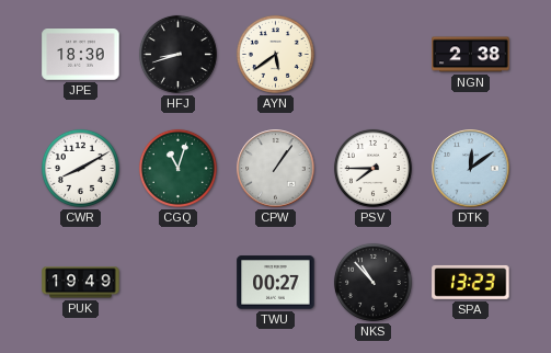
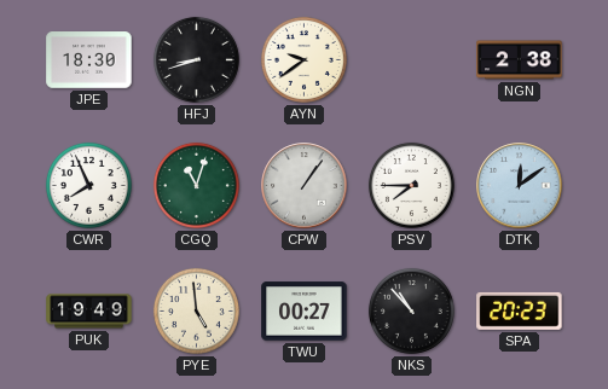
AYN: 5:39 -> 9:39 (303, 59)
CWR: 8:10 -> 7:56 (88, 185)
PYE: none -> 4:59 (196, 310)
SPA: 13:23 -> 20:23 (520, 310)
